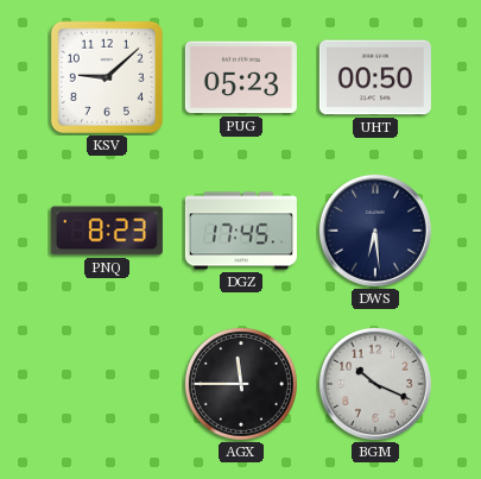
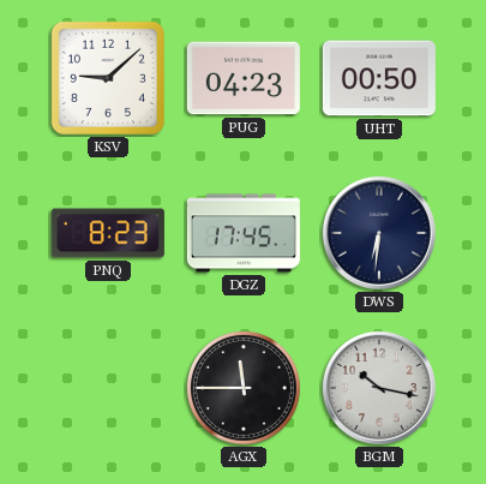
PUG: 05:23 -> 04:23 (244, 78)
DWS: 6:29 -> 6:31 (379, 233)
BGM: 10:19 -> 10:17 (379, 388)
